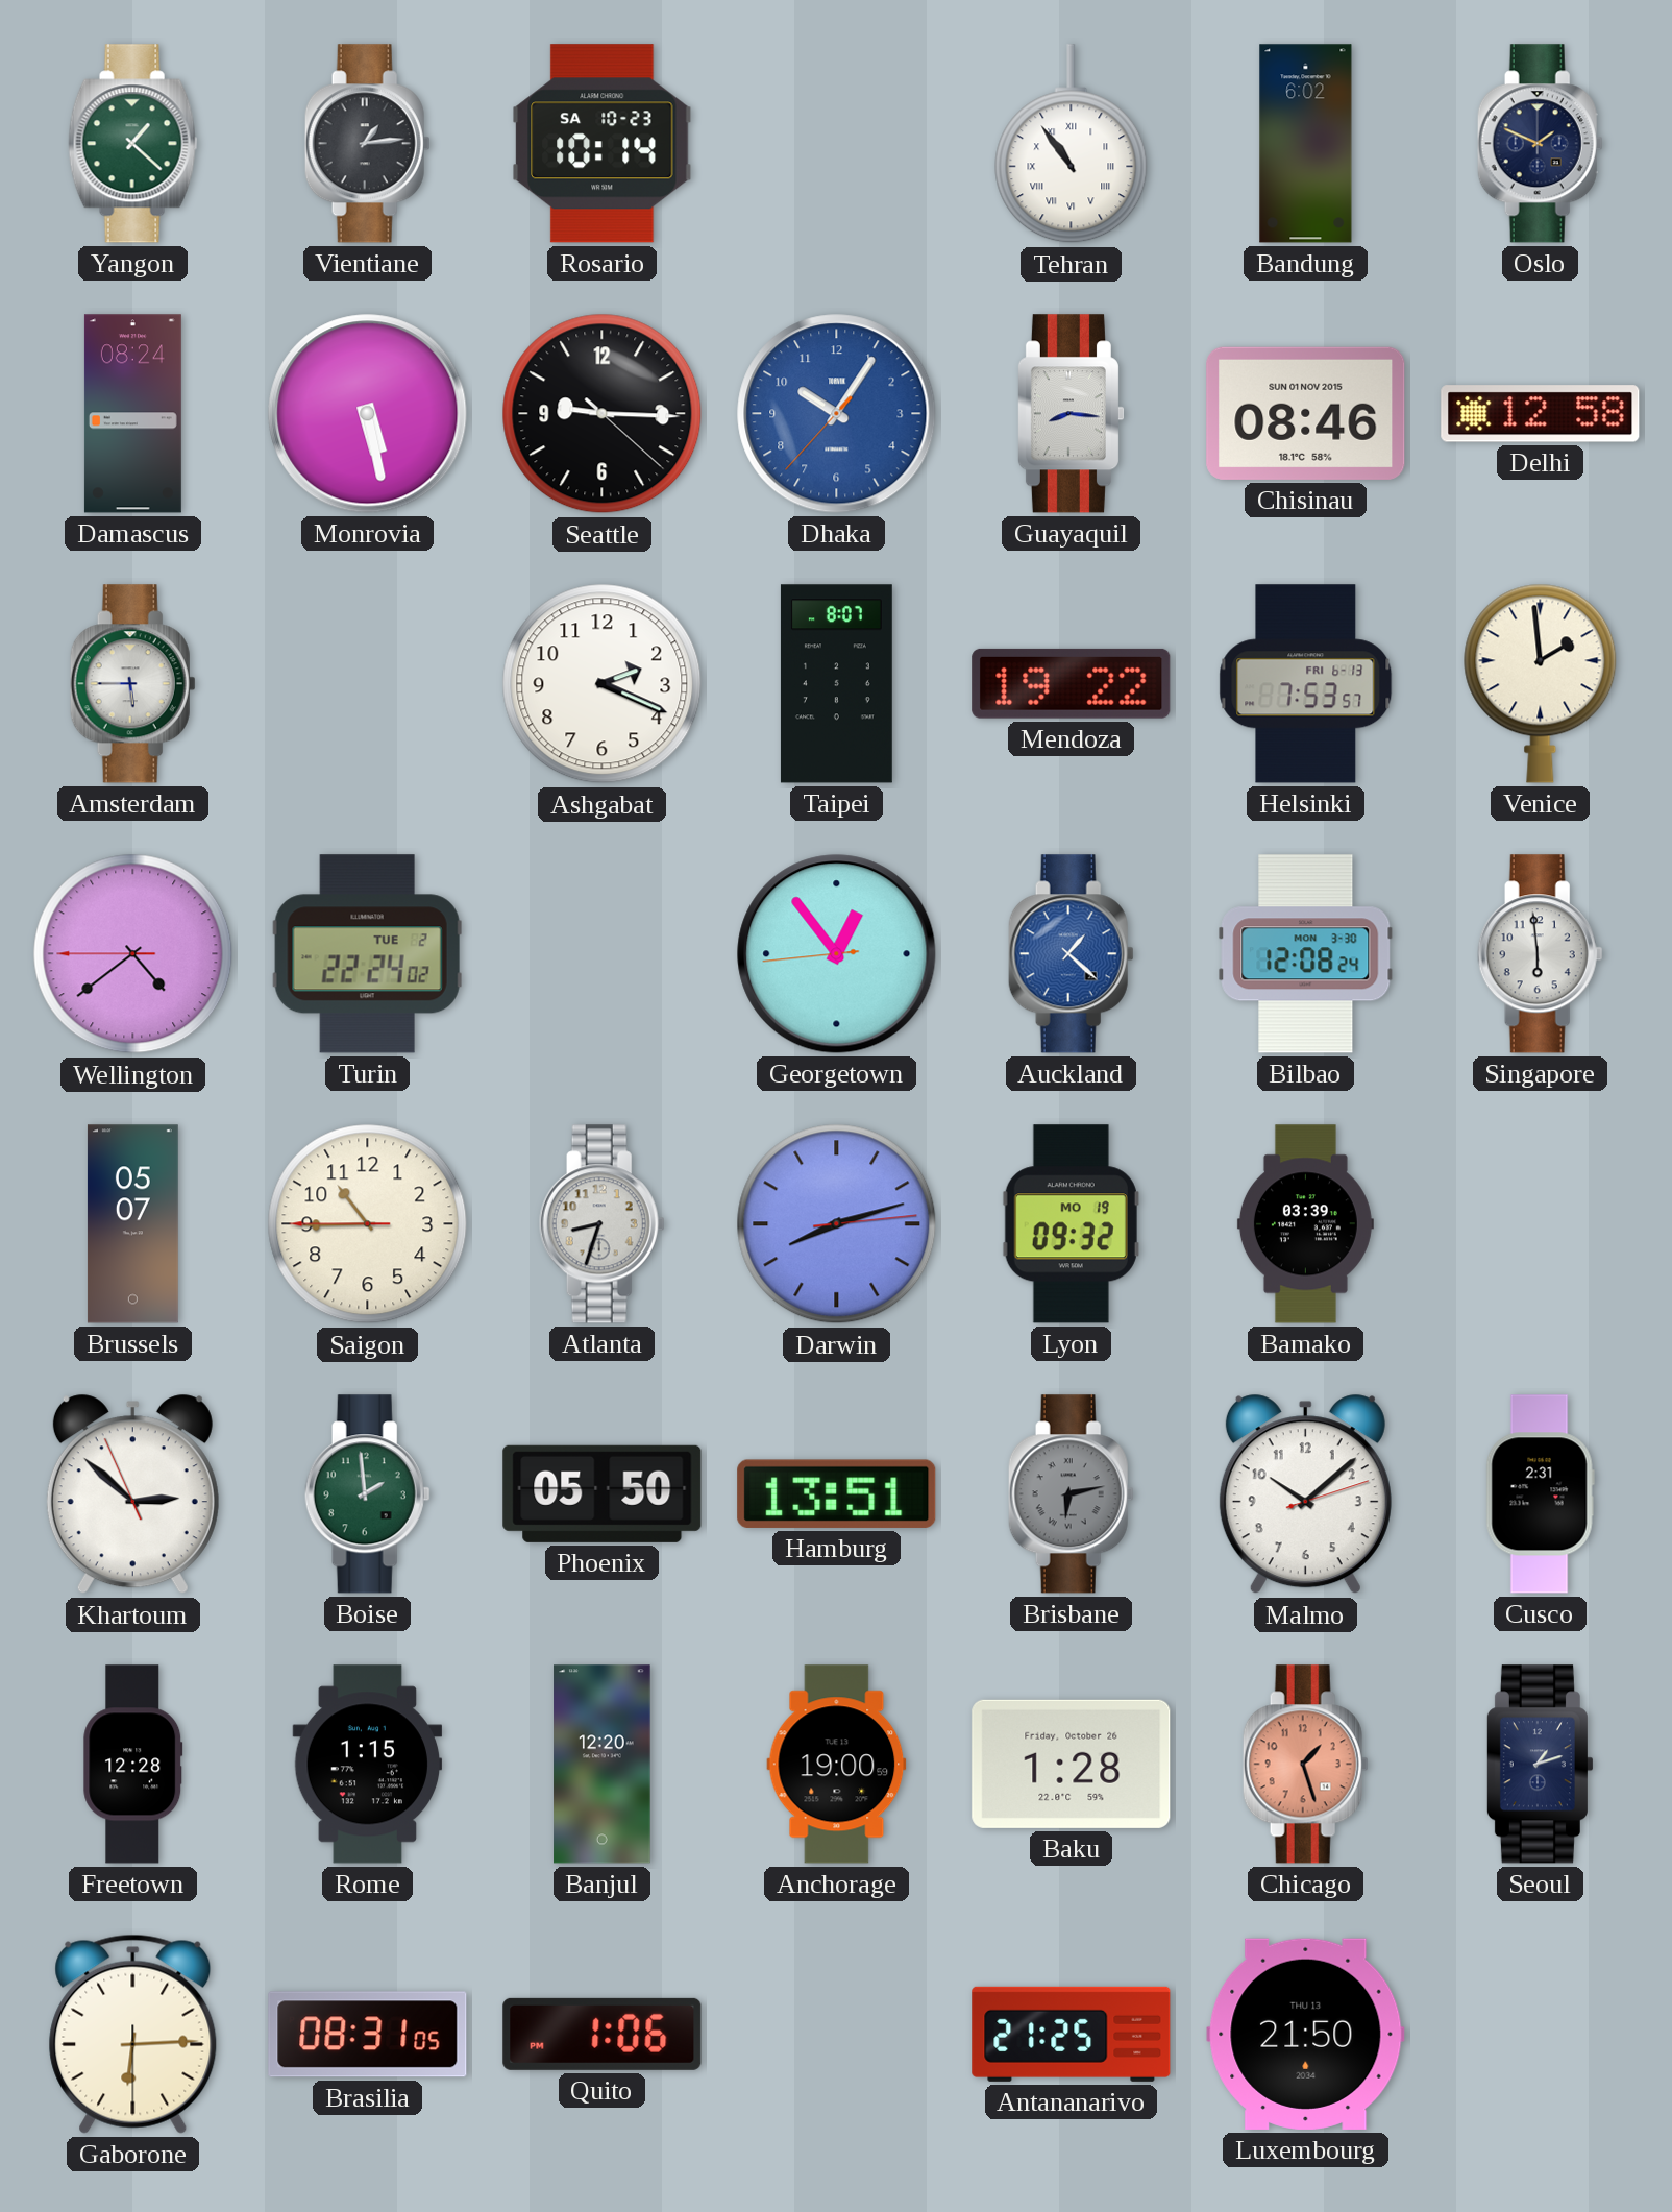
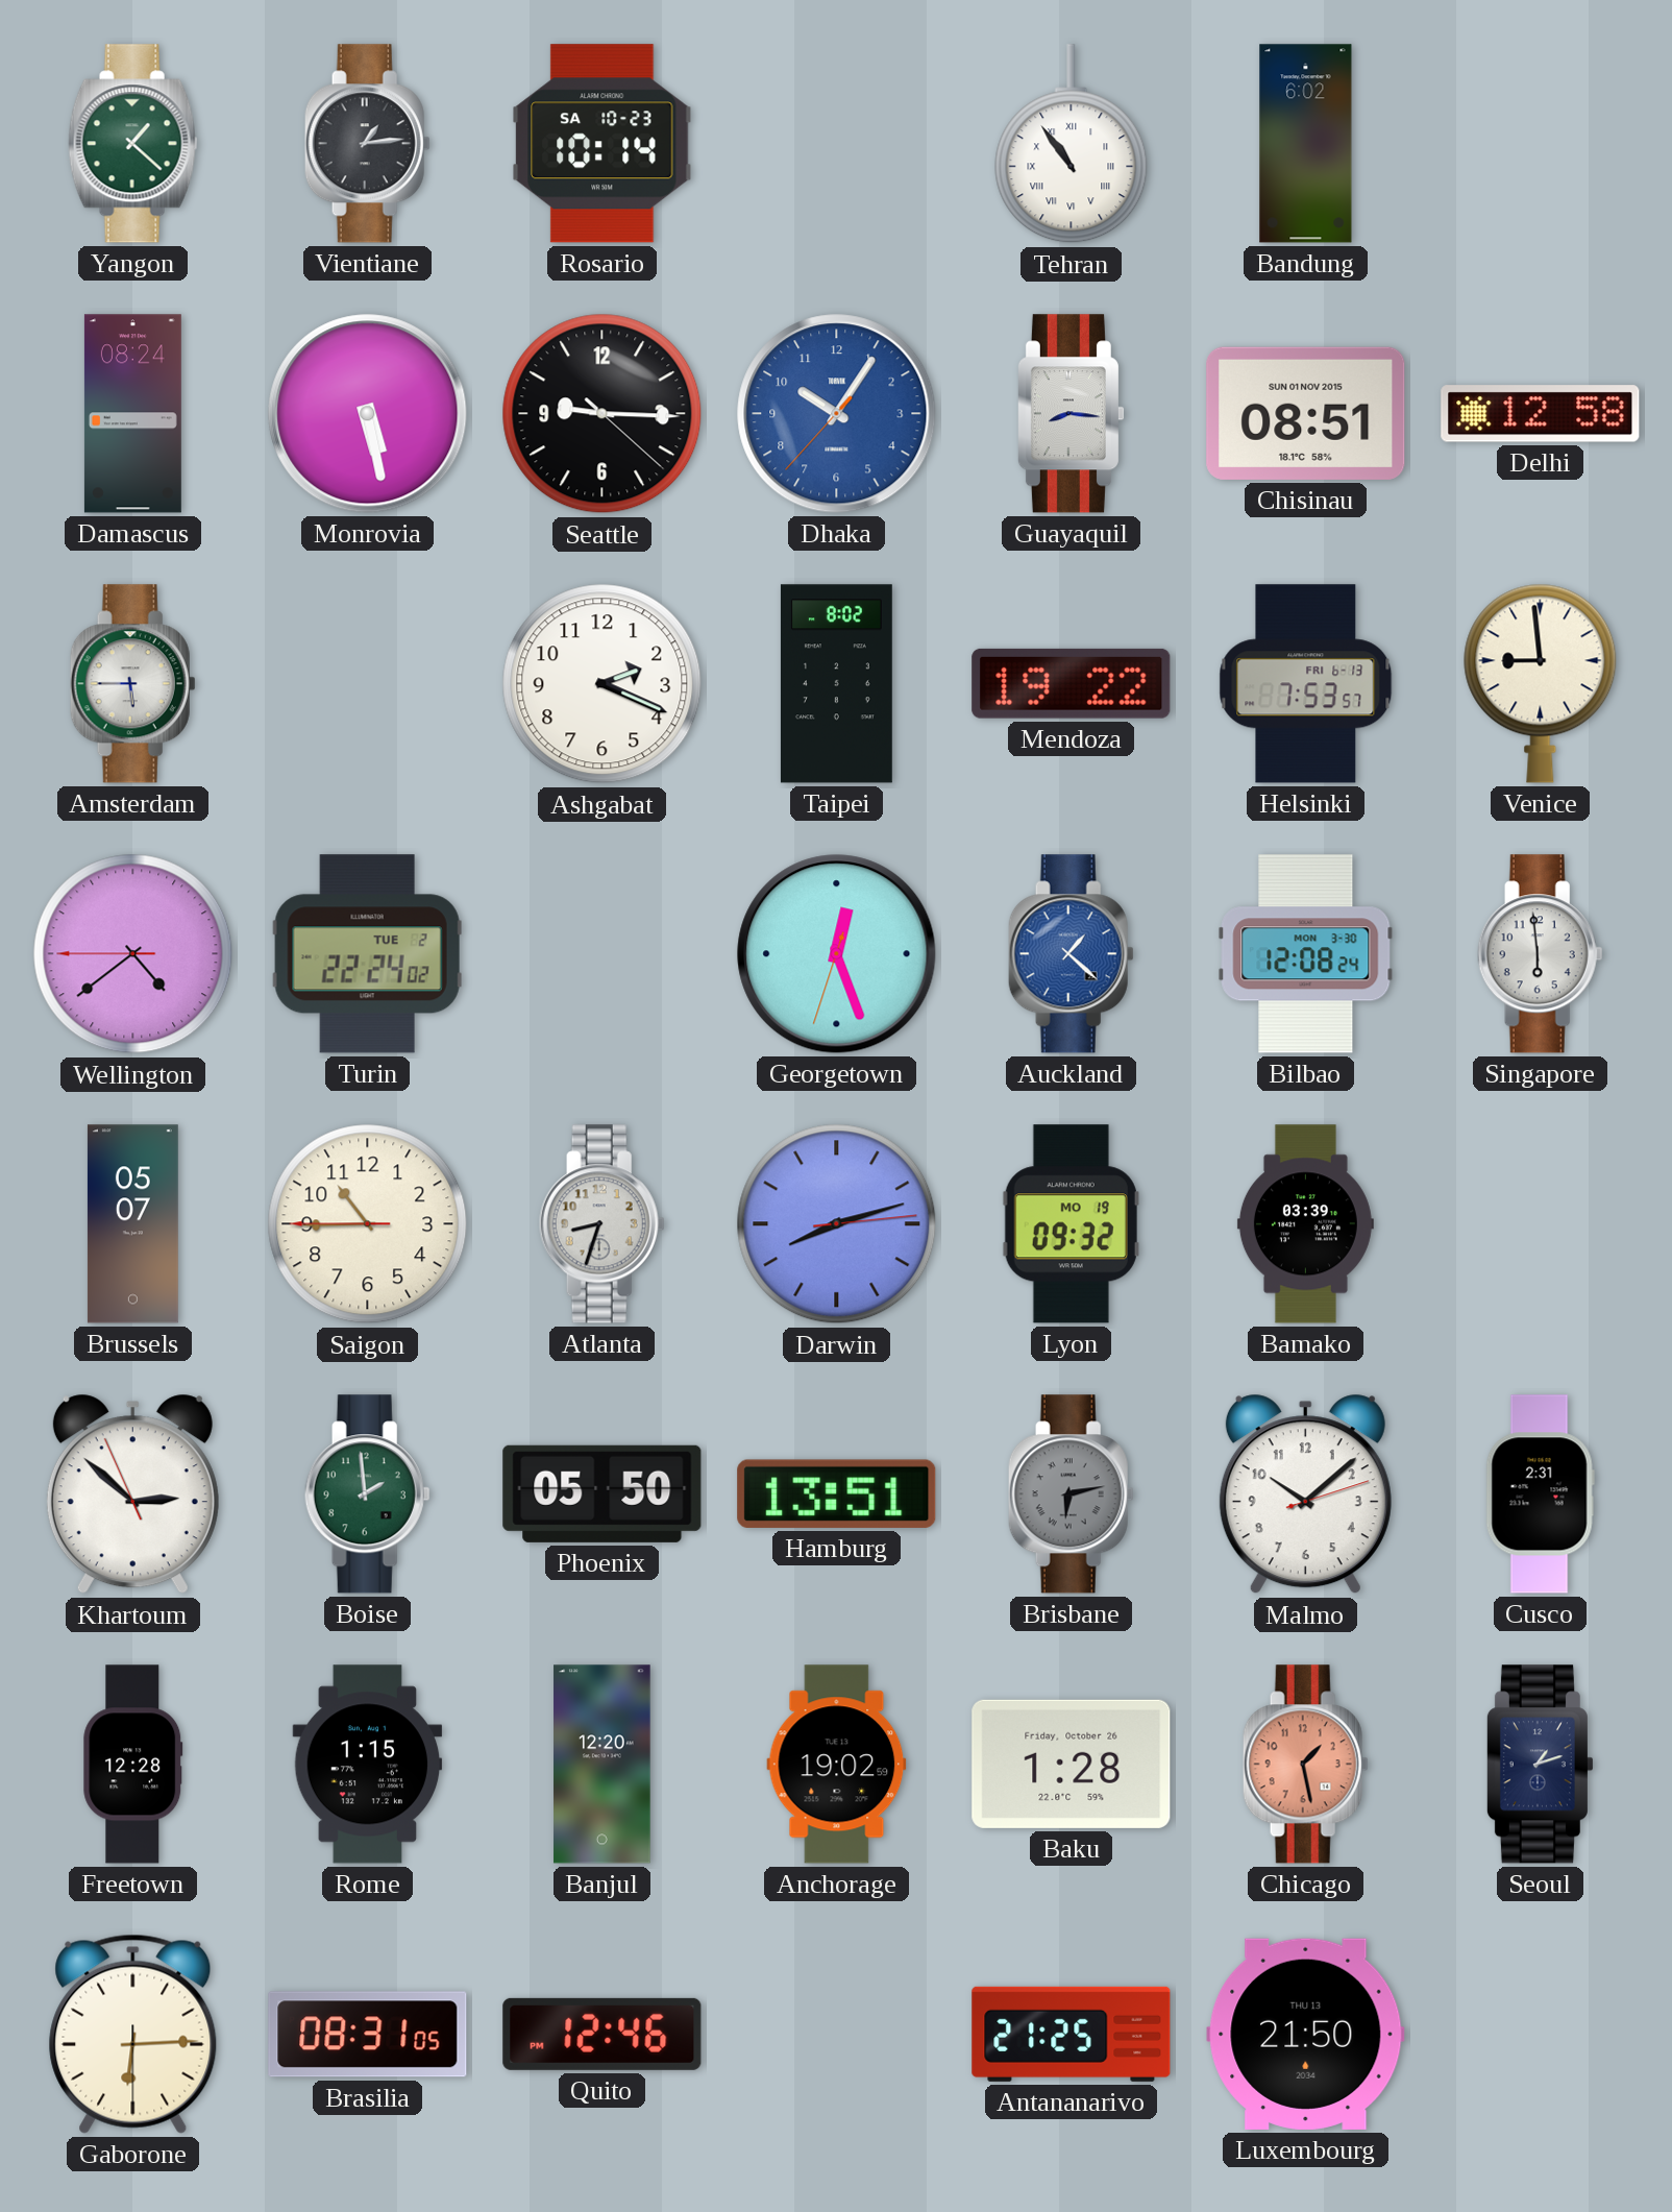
Oslo: 1:49 -> none (1540, 144)
Chisinau: 08:46 -> 08:51 (1306, 413)
Taipei: 8:07 -> 8:02 (836, 684)
Venice: 1:59 -> 8:59 (1541, 683)
Georgetown: 12:53 -> 12:26 (837, 954)
Anchorage: 19:00 -> 19:02 (837, 1765)
Chicago: 1:27 -> 1:28 (1305, 1765)
Quito: 1:06 -> 12:46 (603, 2034)
